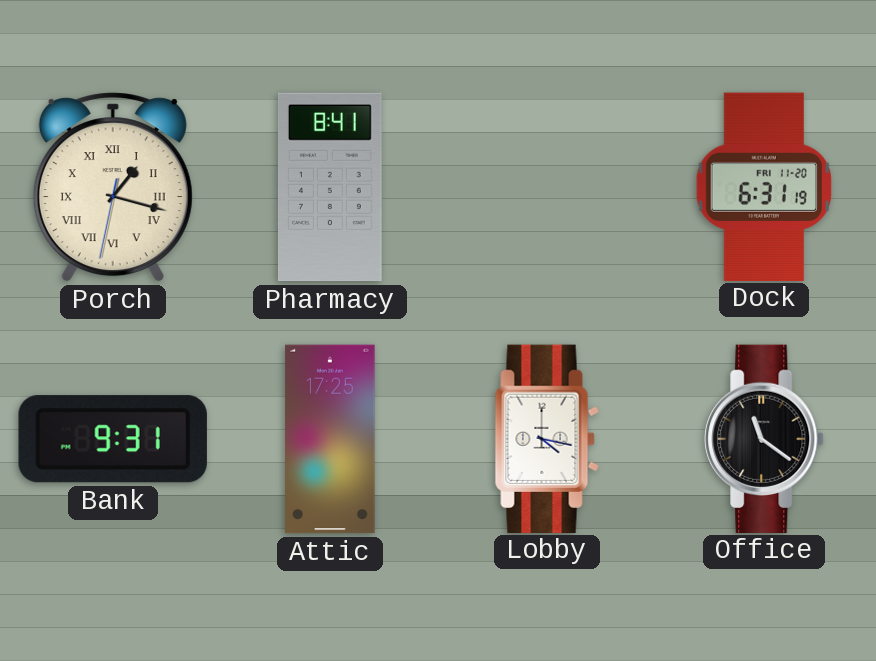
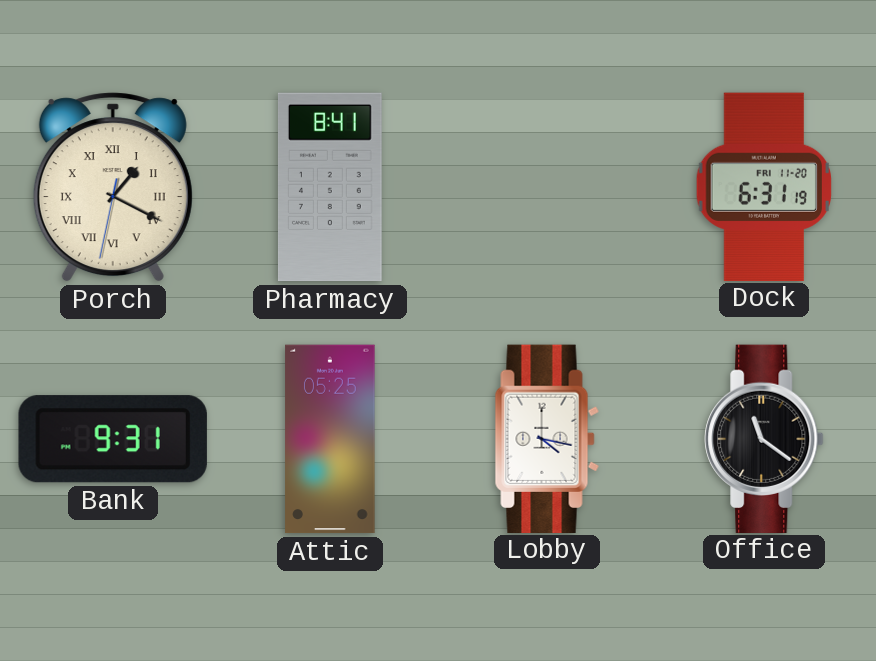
Porch: 1:17 -> 1:19 (113, 187)
Attic: 17:25 -> 05:25 (330, 439)
